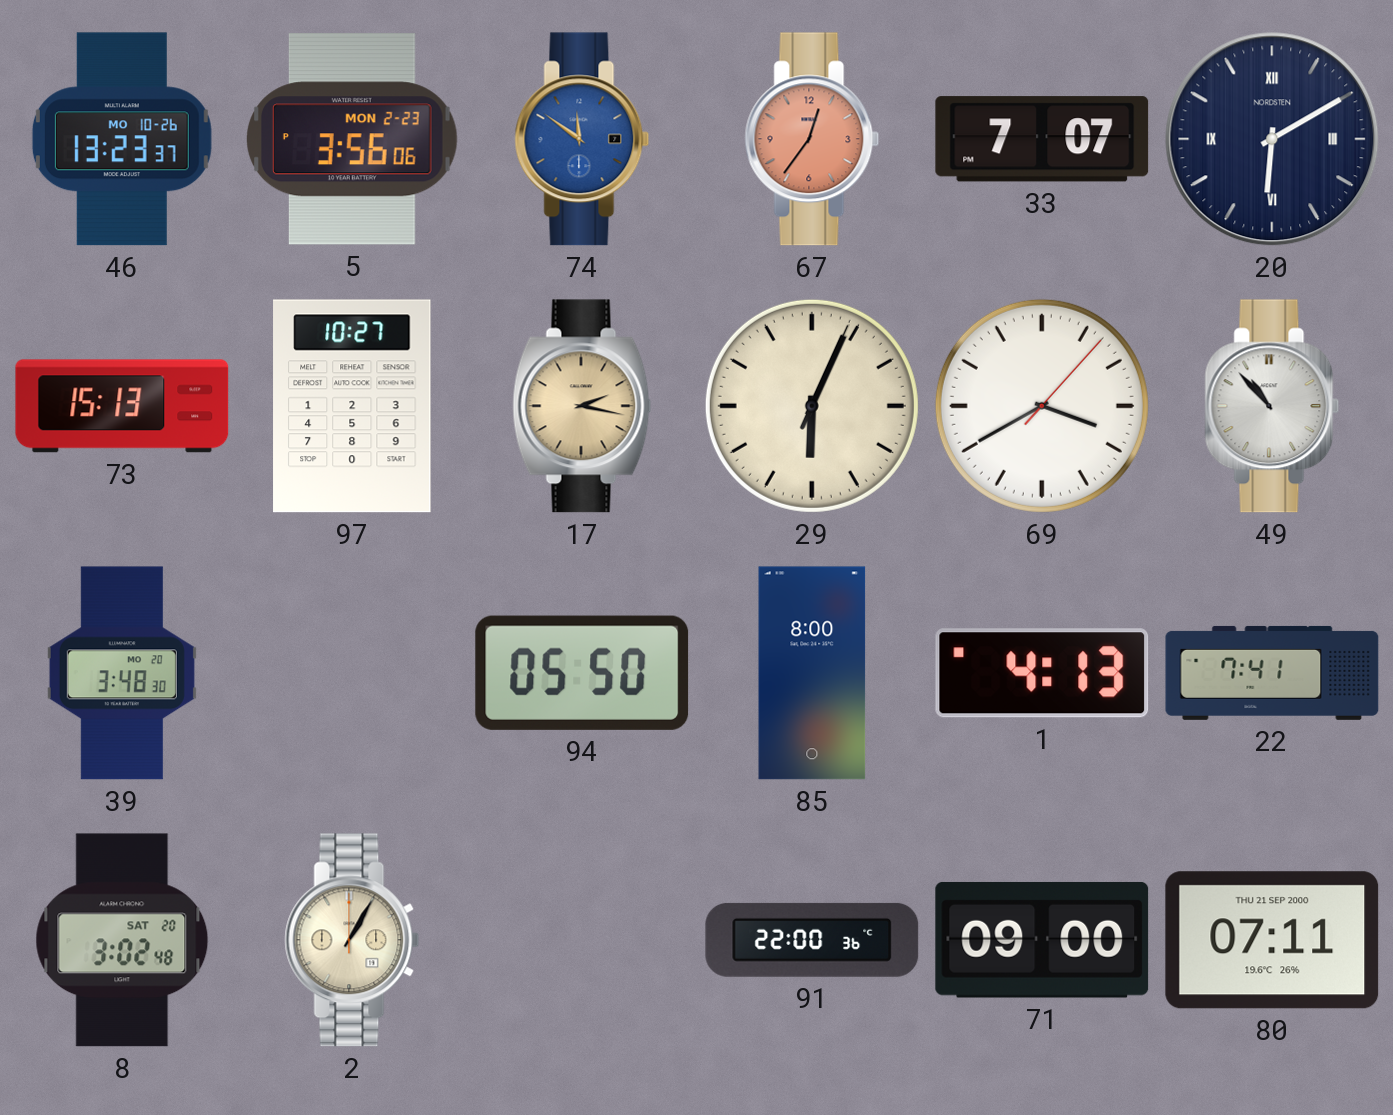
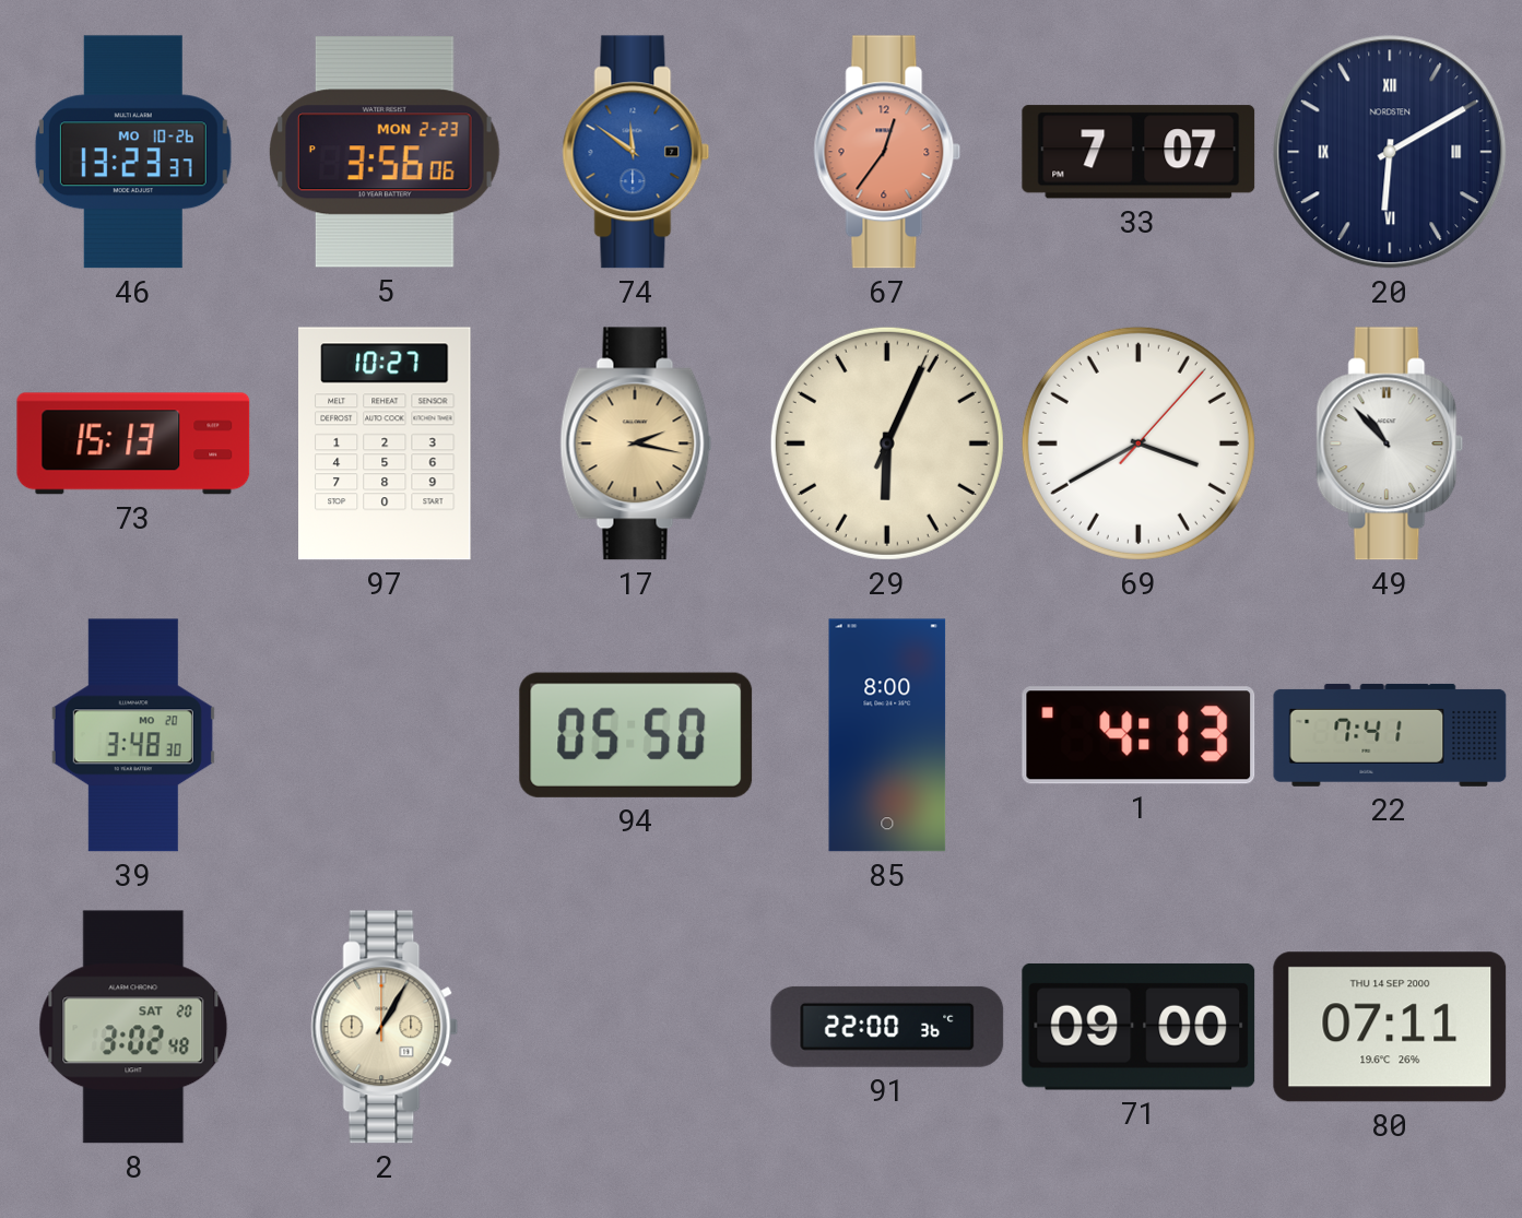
80 date: THU 21 SEP 2000 -> THU 14 SEP 2000 (1390, 1027)
